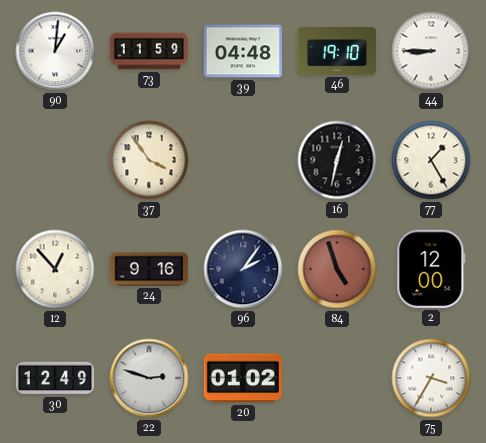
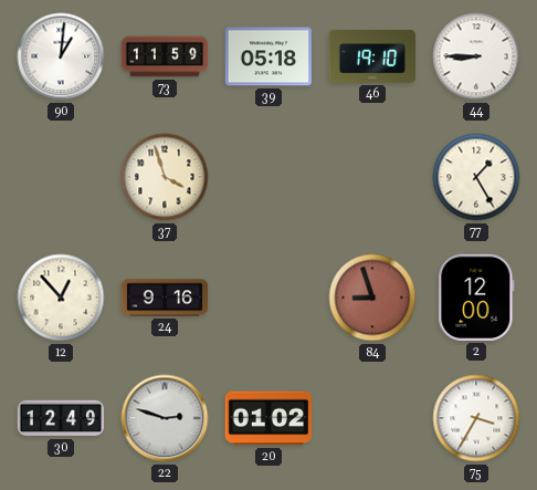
39: 04:48 -> 05:18 (267, 56)
37: 3:54 -> 3:57 (165, 177)
16: 12:32 -> none (337, 160)
96: 2:06 -> none (243, 269)
84: 4:57 -> 8:57 (372, 298)
